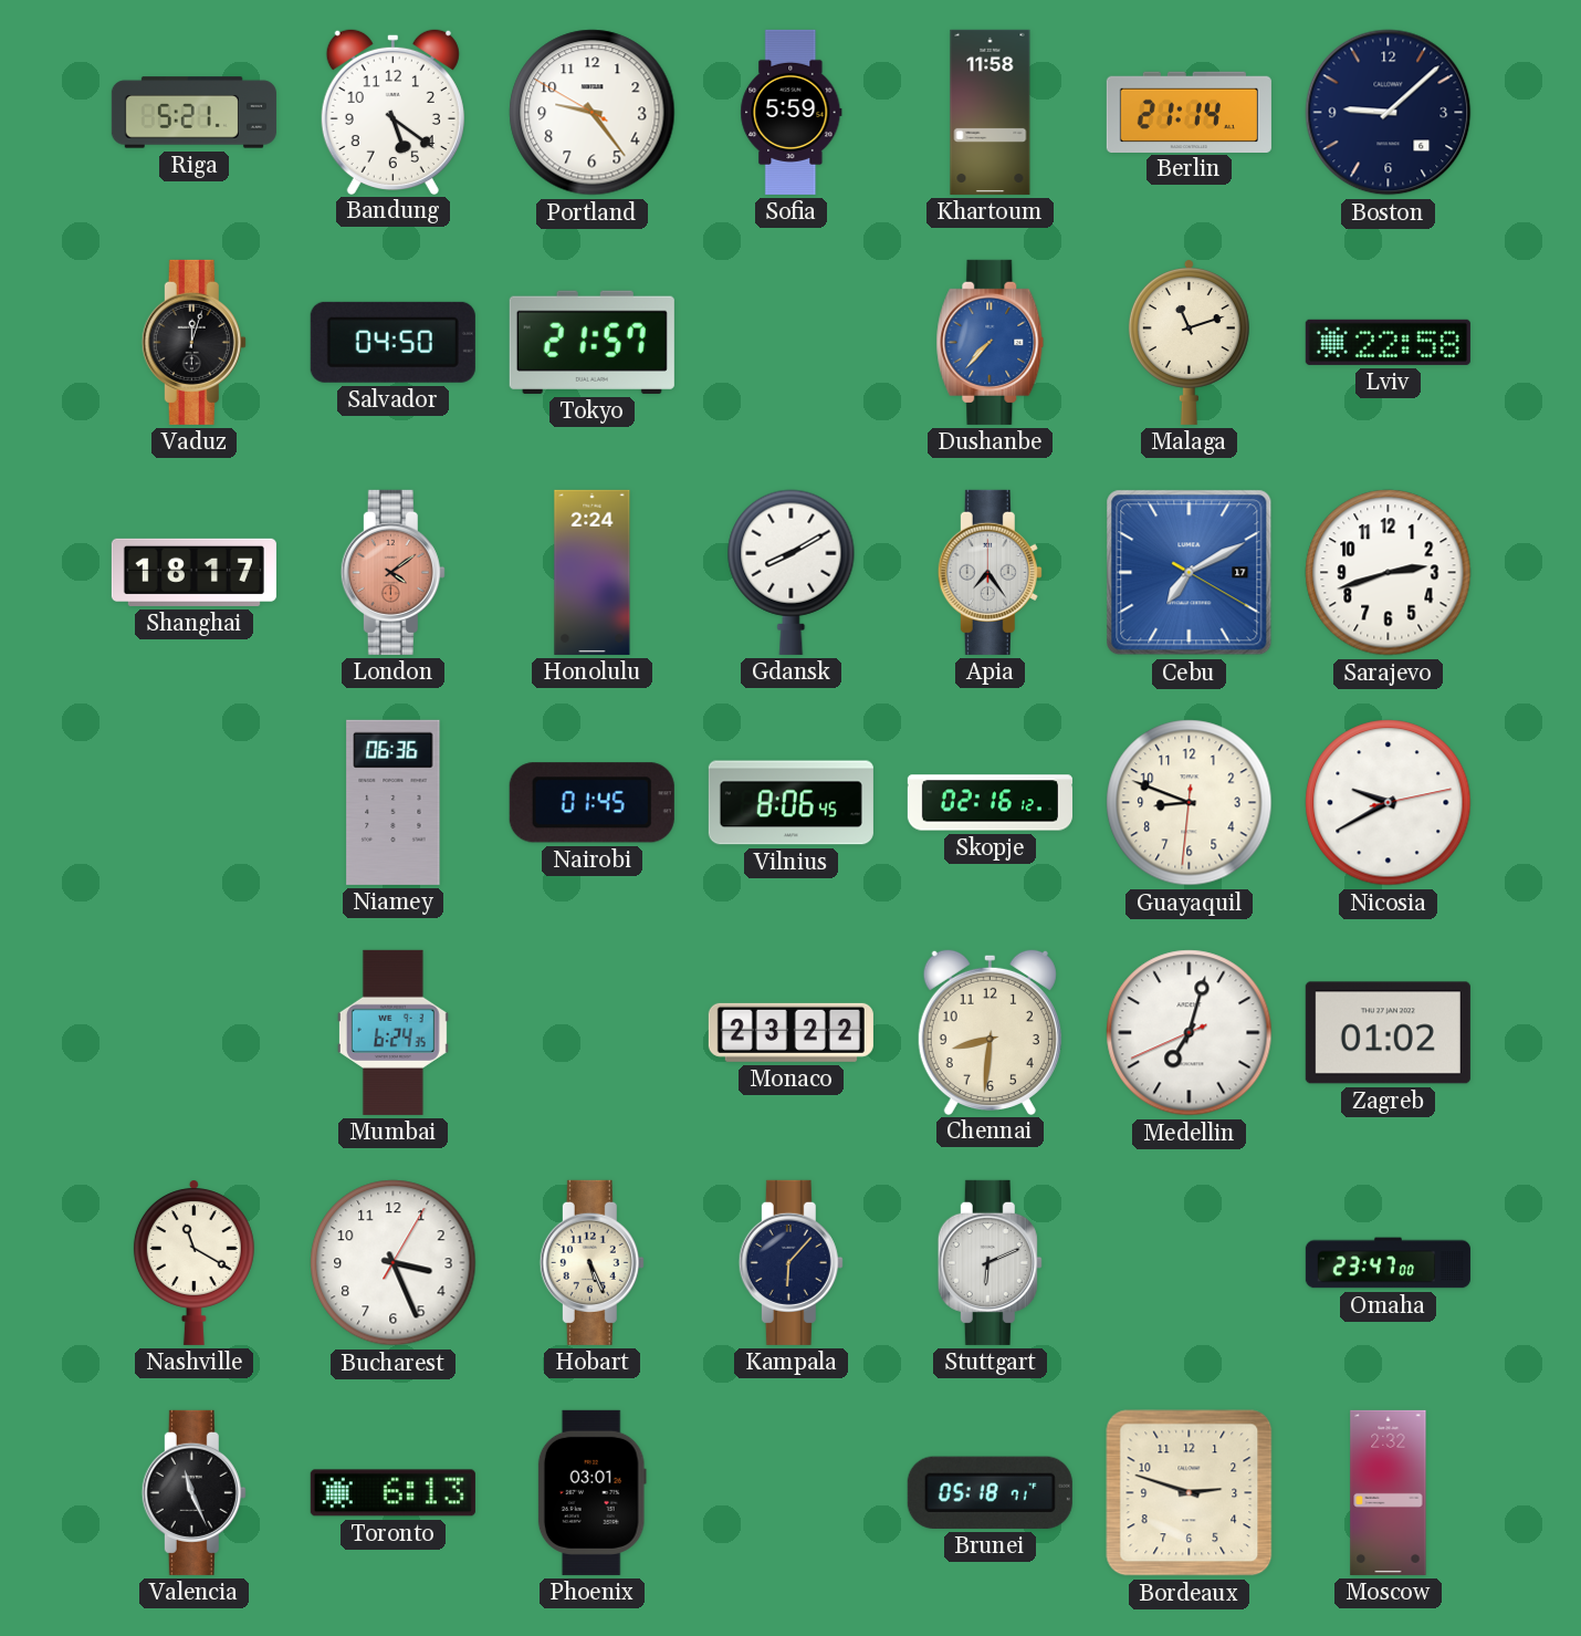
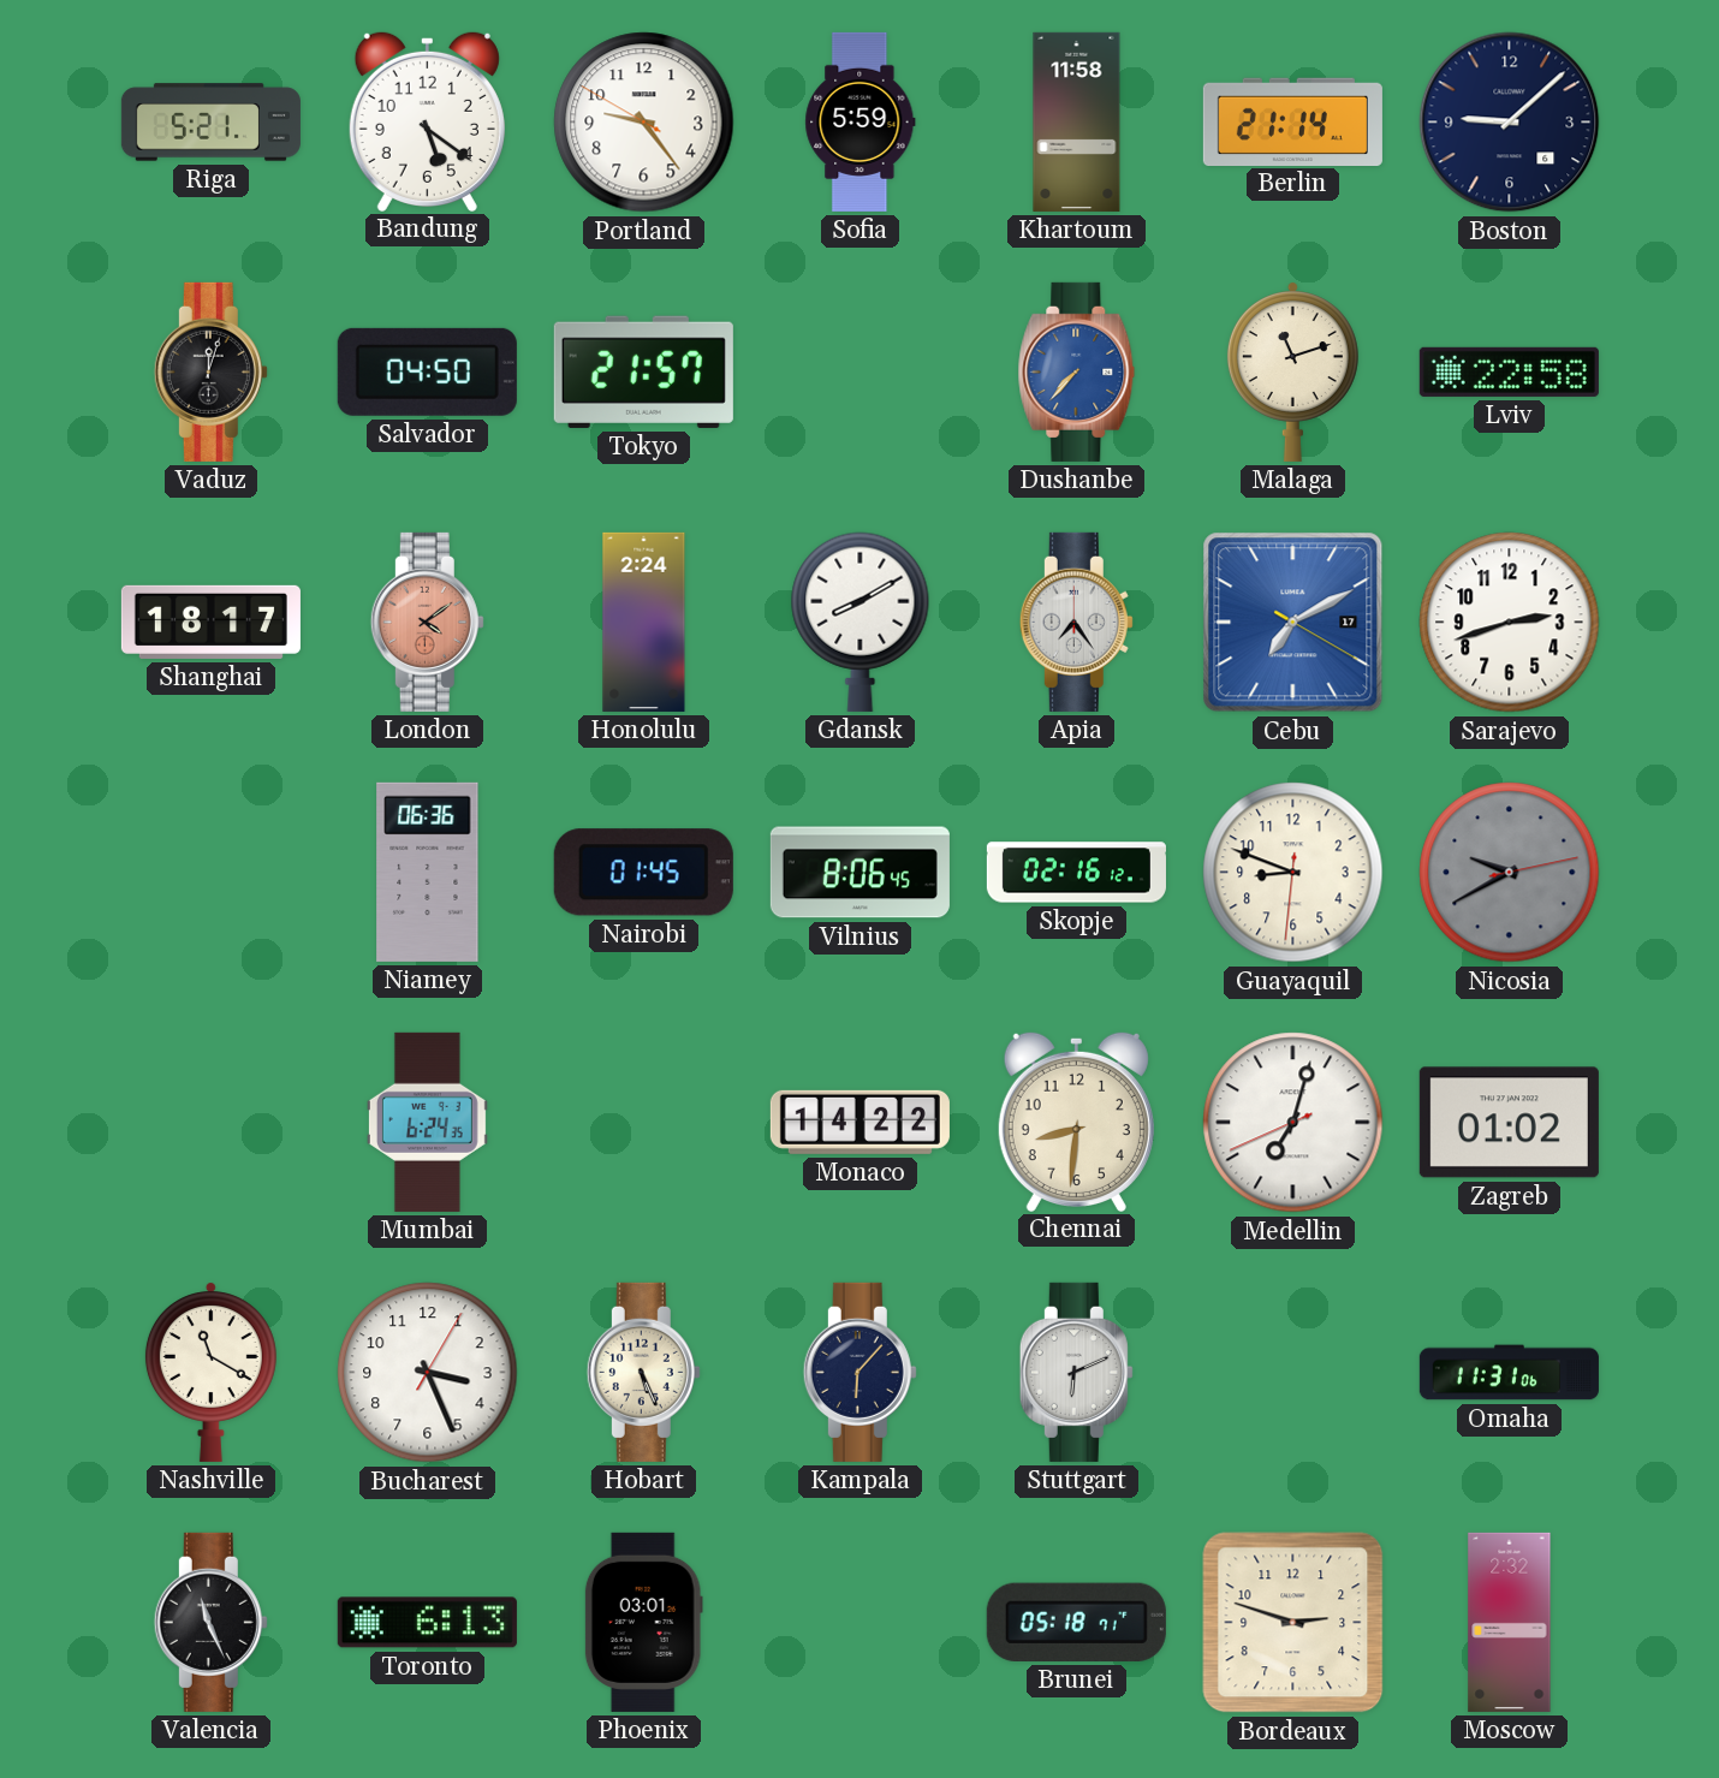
Nicosia dial: white -> grey (1510, 873)
Monaco: 23:22 -> 14:22 (859, 1122)
Omaha: 23:47 -> 11:31 (1509, 1373)
